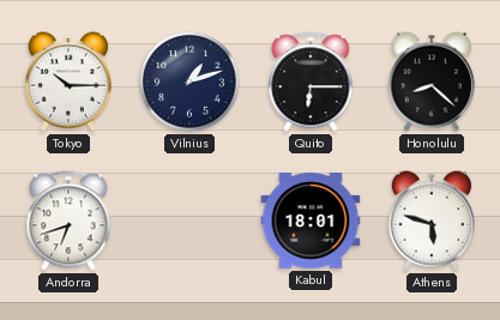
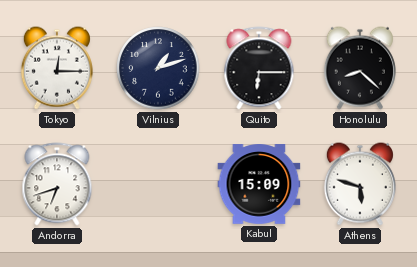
Tokyo: 10:15 -> 12:15 (57, 68)
Kabul: 18:01 -> 15:09 (259, 184)
